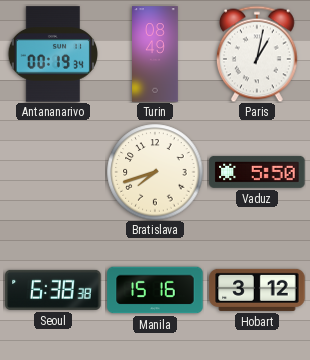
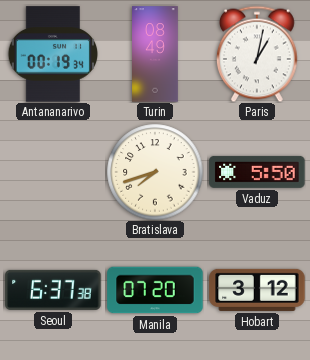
Seoul: 6:38 -> 6:37 (53, 290)
Manila: 15:16 -> 07:20 (155, 290)
